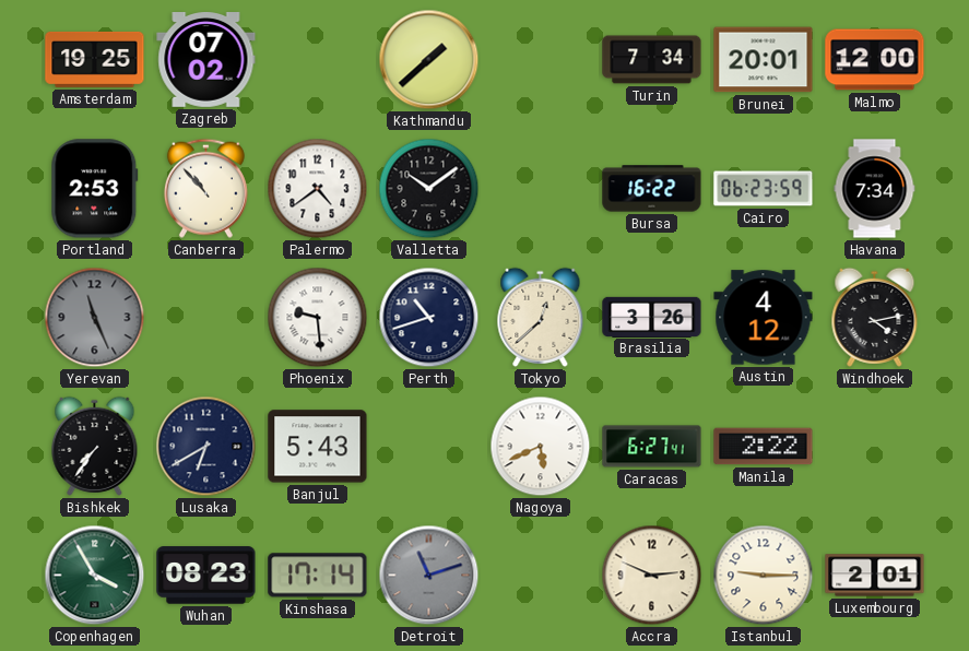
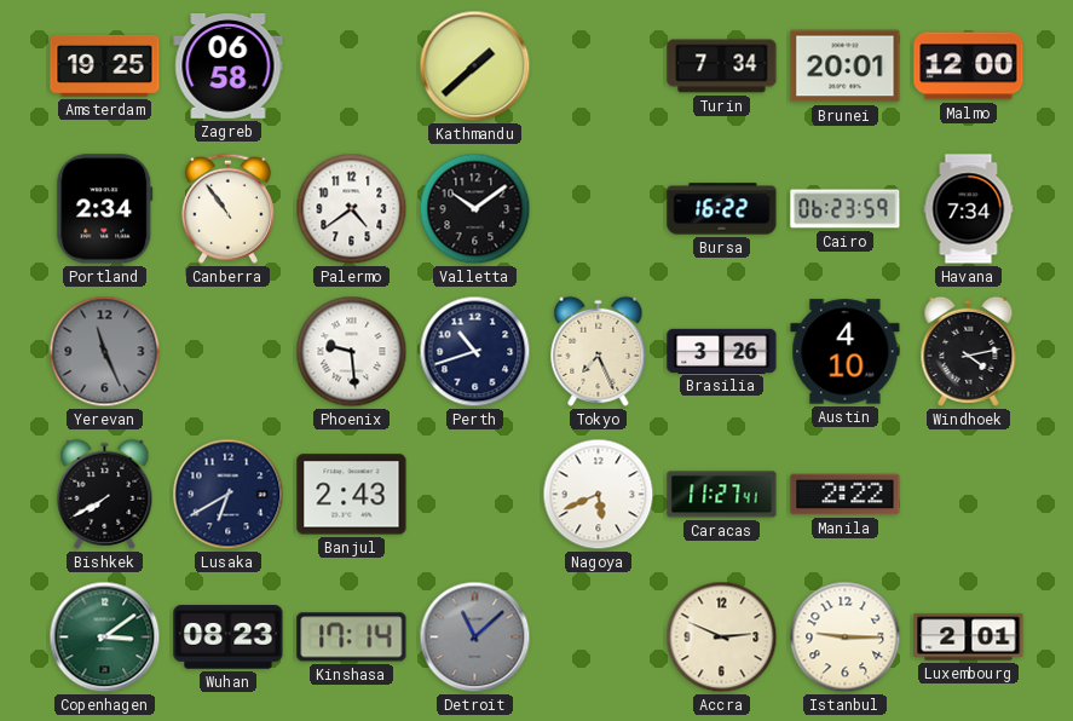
Zagreb: 07:02 -> 06:58 (229, 67)
Portland: 2:53 -> 2:34 (105, 209)
Canberra: 10:53 -> 10:54 (227, 208)
Tokyo: 12:38 -> 7:26 (599, 351)
Austin: 4:12 -> 4:10 (846, 352)
Bishkek: 7:36 -> 7:40 (105, 494)
Banjul: 5:43 -> 2:43 (352, 495)
Caracas: 6:27 -> 11:27 (722, 495)
Copenhagen: 3:55 -> 3:09 (105, 638)
Detroit: 11:12 -> 11:08 (475, 638)
